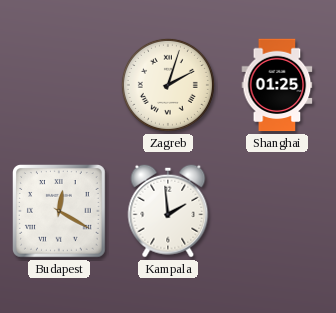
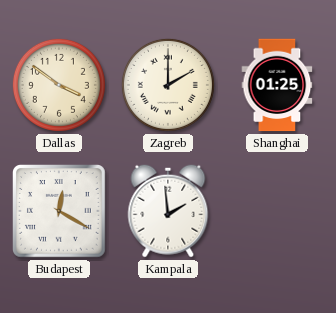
Dallas: none -> 3:51 (59, 85)
Zagreb: 2:03 -> 2:00 (168, 85)
